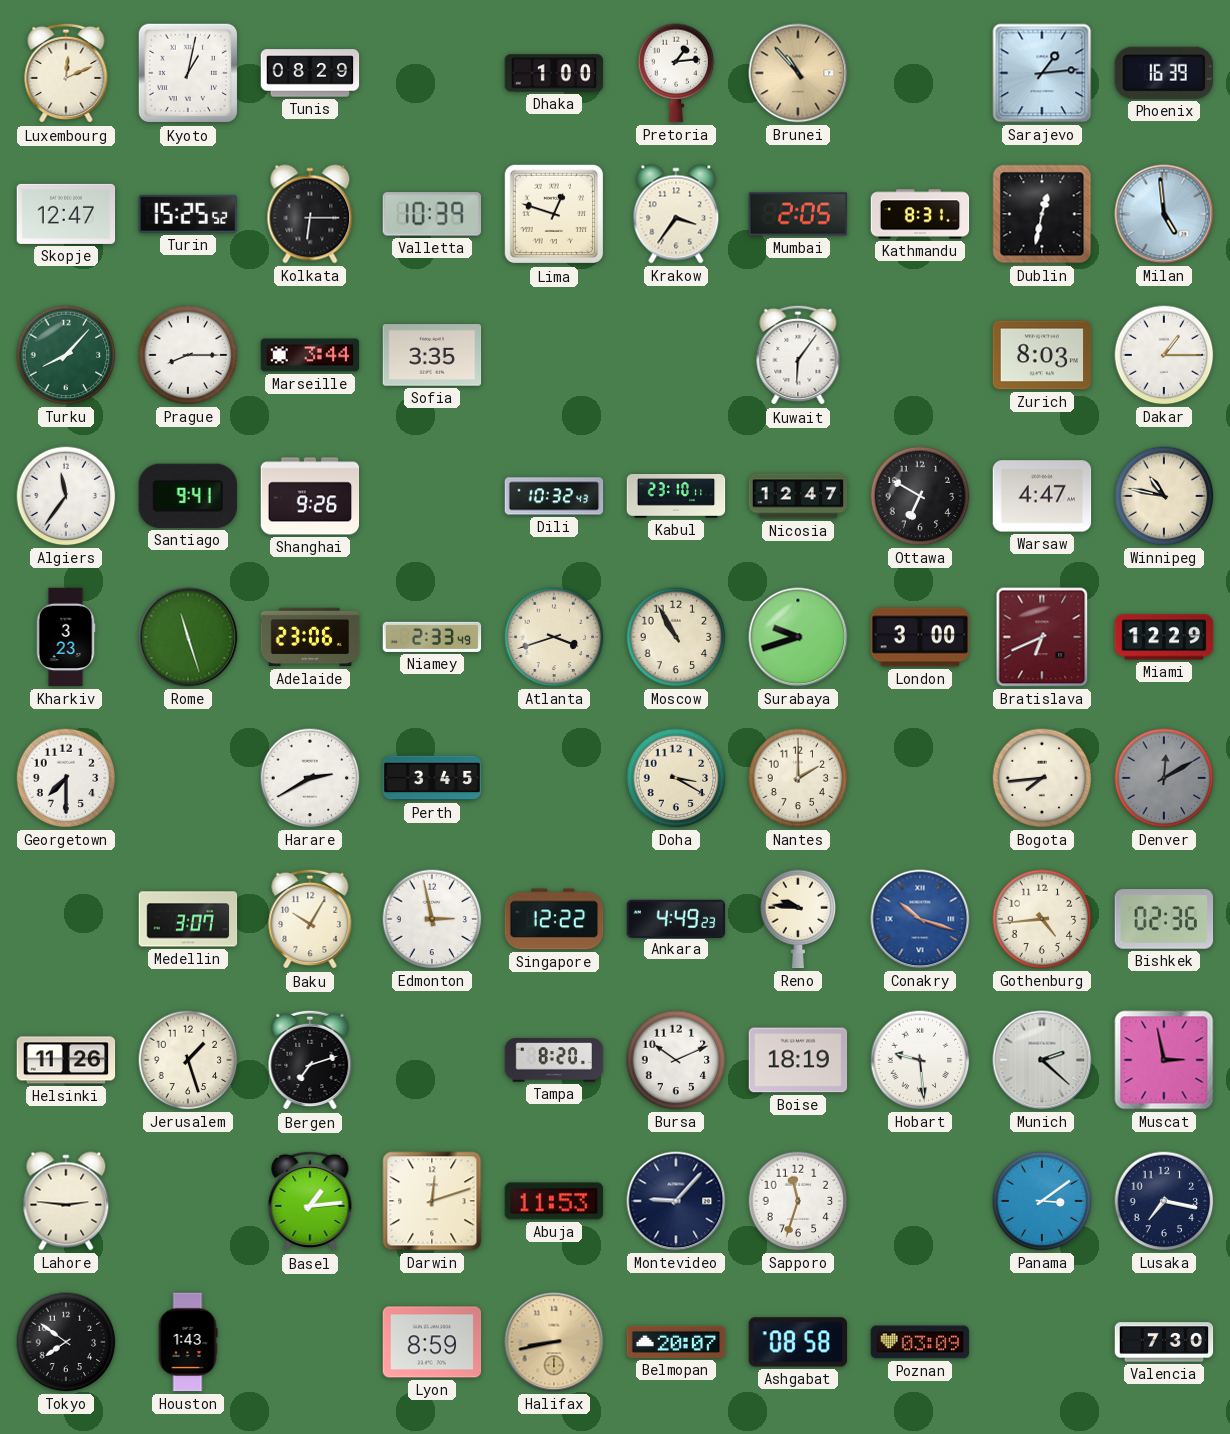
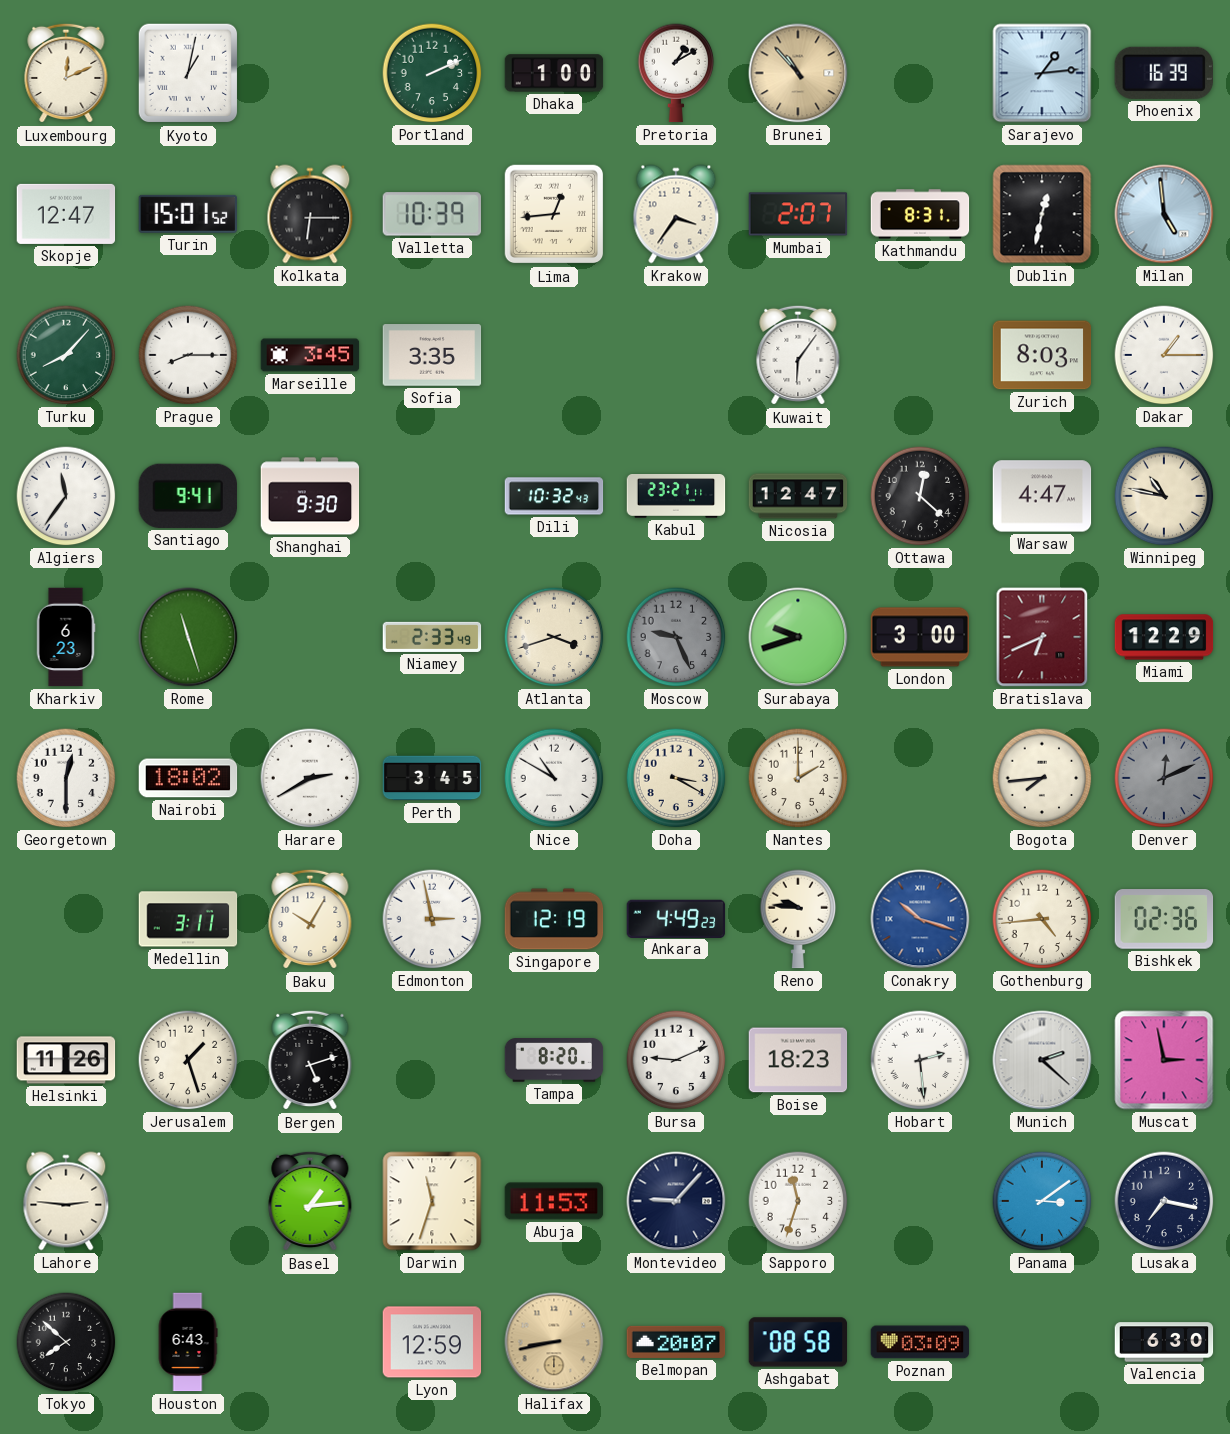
Tunis: 08:29 -> none (310, 73)
Portland: none -> 2:11 (432, 73)
Pretoria: 1:14 -> 1:10 (676, 73)
Turin: 15:25 -> 15:01 (187, 214)
Lima: 12:48 -> 12:44 (554, 214)
Mumbai: 2:05 -> 2:07 (798, 214)
Marseille: 3:44 -> 3:45 (310, 355)
Shanghai: 9:26 -> 9:30 (310, 496)
Kabul: 23:10 -> 23:21 (676, 497)
Ottawa: 6:50 -> 12:22 (920, 496)
Kharkiv: 3:23 -> 6:23 (66, 637)
Adelaide: 23:06 -> none (310, 637)
Moscow: 10:55 -> 9:26 (676, 637)
Moscow dial: cream -> grey (676, 637)
Georgetown: 7:30 -> 12:30 (66, 778)
Nairobi: none -> 18:02 (188, 778)
Nice: none -> 10:50 (554, 778)
Denver: 12:10 -> 12:11 (1164, 778)
Medellin: 3:07 -> 3:11 (188, 919)
Singapore: 12:22 -> 12:19 (554, 919)
Bergen: 7:12 -> 5:12 (310, 1060)
Bursa: 10:11 -> 9:11 (676, 1060)
Boise: 18:19 -> 18:23 (798, 1060)
Hobart: 9:29 -> 2:29 (920, 1060)
Darwin: 12:12 -> 11:33 (432, 1201)
Tokyo: 7:51 -> 7:52 (66, 1342)
Houston: 1:43 -> 6:43 (188, 1342)
Lyon: 8:59 -> 12:59 (432, 1342)
Valencia: 7:30 -> 6:30 (1164, 1342)
